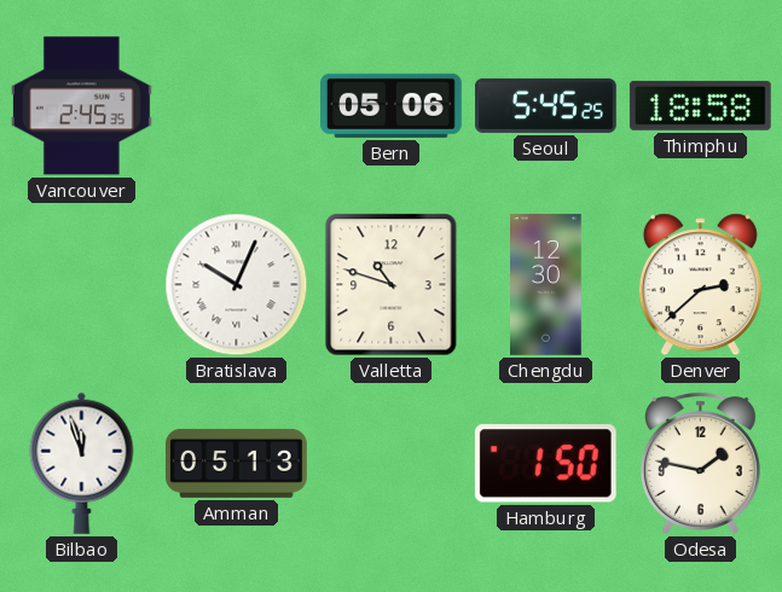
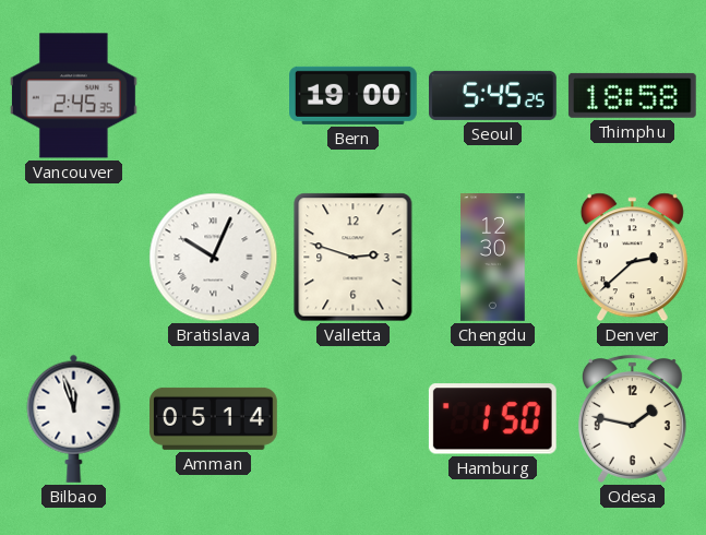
Bern: 05:06 -> 19:00 (354, 95)
Valletta: 10:48 -> 2:48 (354, 258)
Amman: 05:13 -> 05:14 (214, 418)
